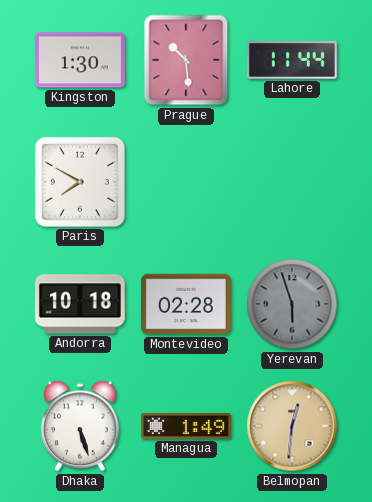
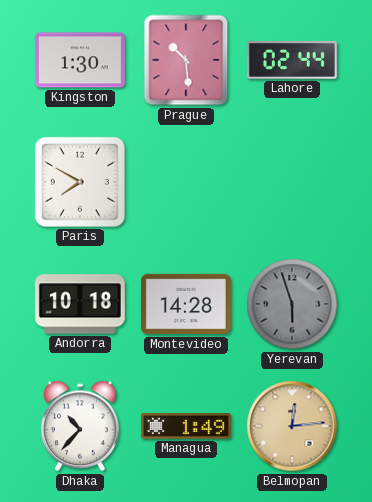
Lahore: 11:44 -> 02:44 (292, 60)
Montevideo: 02:28 -> 14:28 (186, 304)
Dhaka: 5:27 -> 10:37 (81, 426)
Belmopan: 12:31 -> 12:14 (292, 426)
